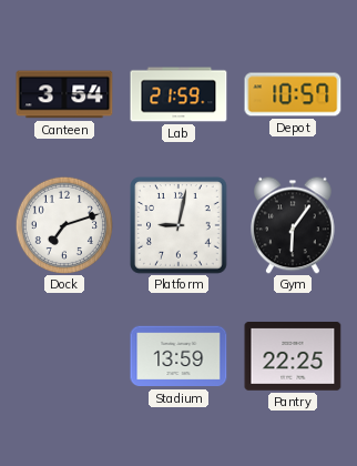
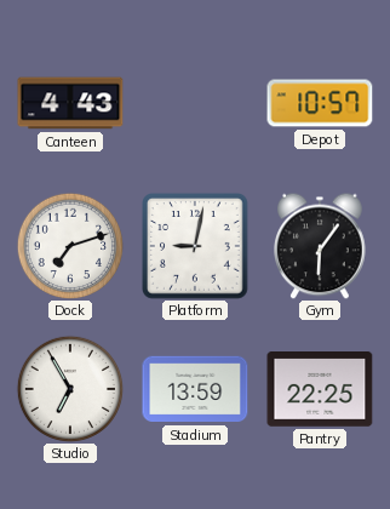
Canteen: 3:54 -> 4:43 (70, 103)
Lab: 21:59 -> none (178, 94)
Studio: none -> 6:55 (69, 388)
